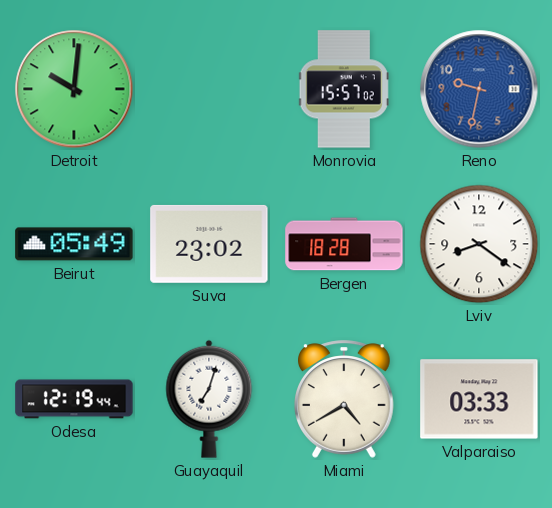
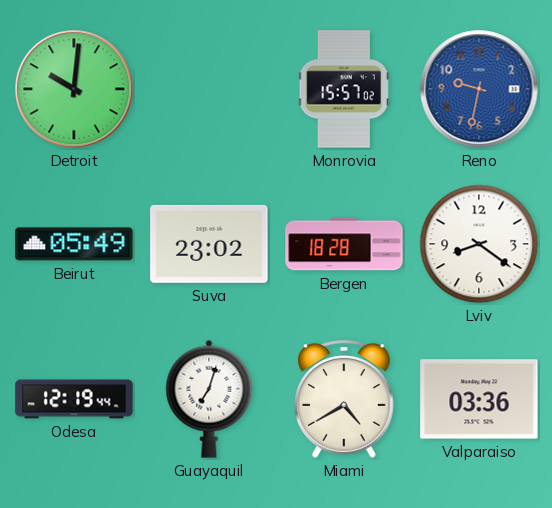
Valparaiso: 03:33 -> 03:36 (479, 399)
